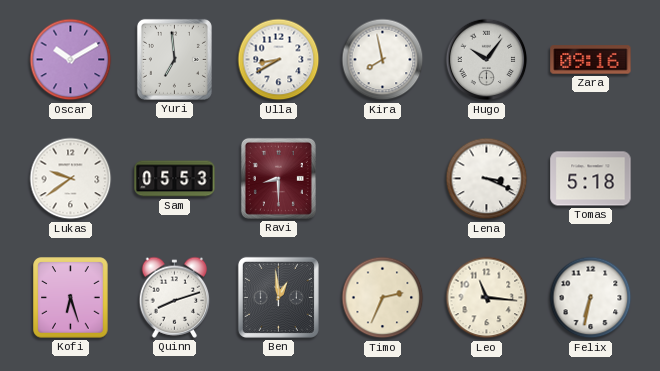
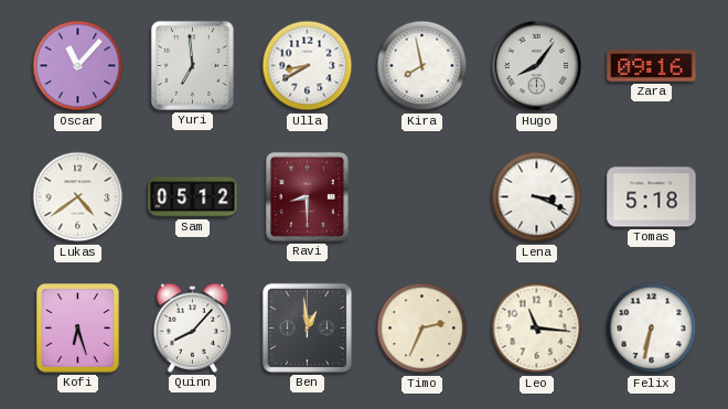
Oscar: 10:10 -> 11:07 (78, 66)
Hugo: 10:06 -> 8:06 (537, 66)
Lukas: 9:39 -> 4:39 (78, 197)
Sam: 05:53 -> 05:12 (193, 197)
Quinn: 8:12 -> 8:07 (193, 327)
